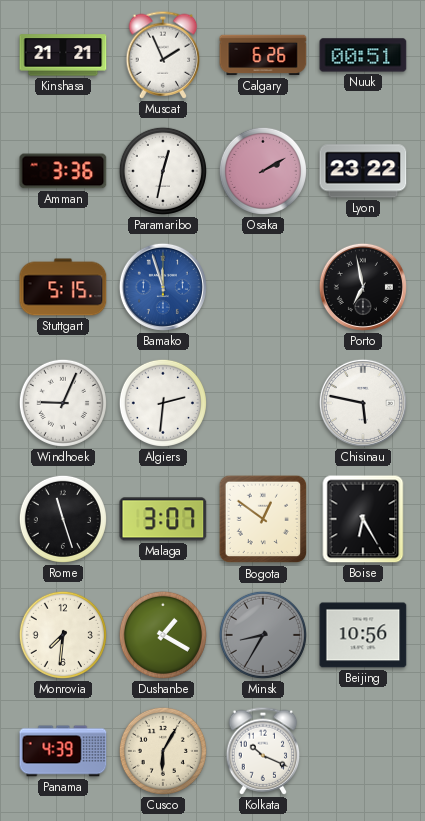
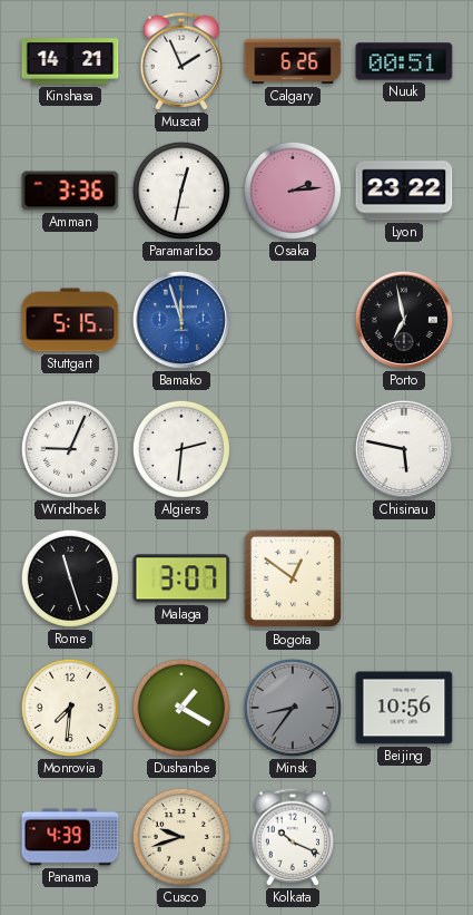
Kinshasa: 21:21 -> 14:21 (70, 61)
Osaka: 2:10 -> 2:14 (293, 191)
Boise: 6:25 -> none (363, 519)
Minsk: 8:35 -> 8:36 (293, 708)
Cusco: 6:05 -> 9:42 (181, 837)
